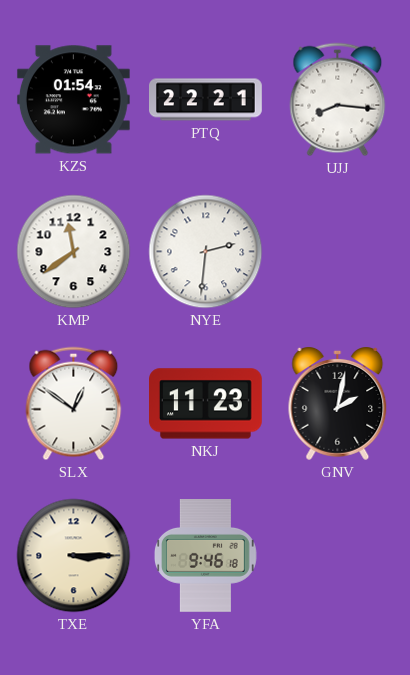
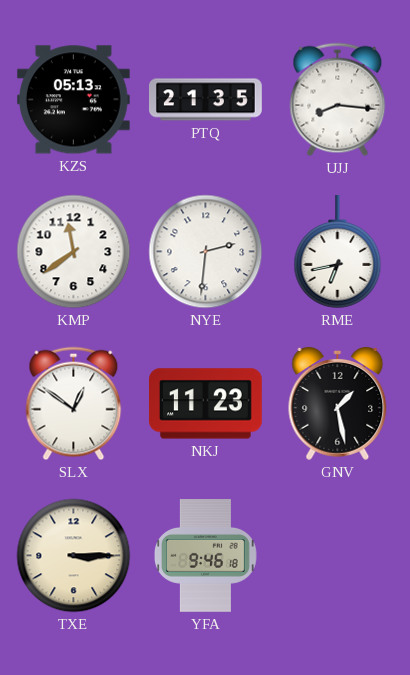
KZS: 01:54 -> 05:13 (73, 100)
PTQ: 22:21 -> 21:35 (206, 100)
RME: none -> 6:43 (338, 252)
GNV: 2:02 -> 1:28 (338, 404)
